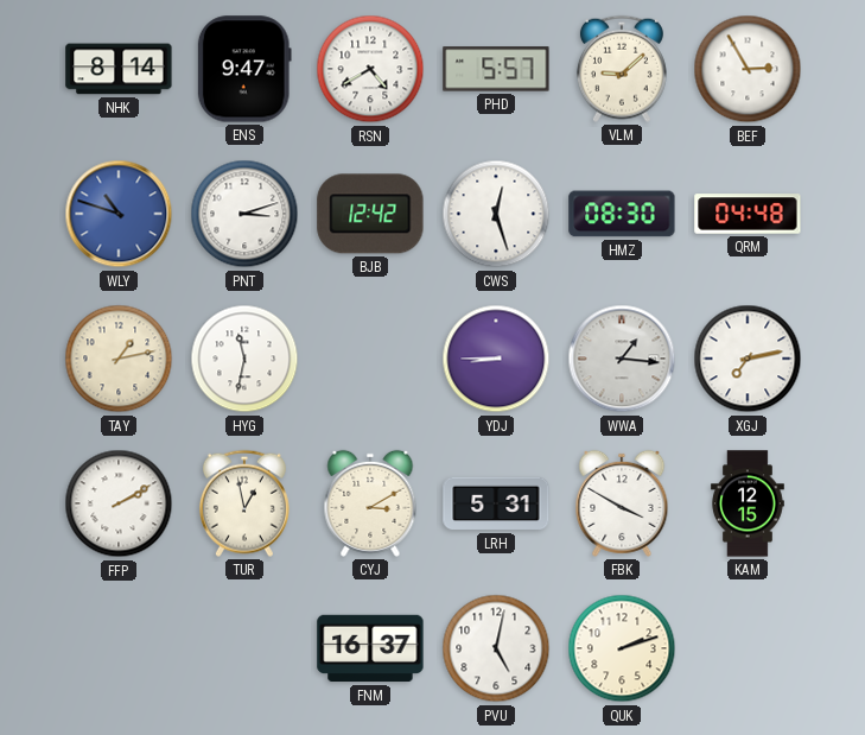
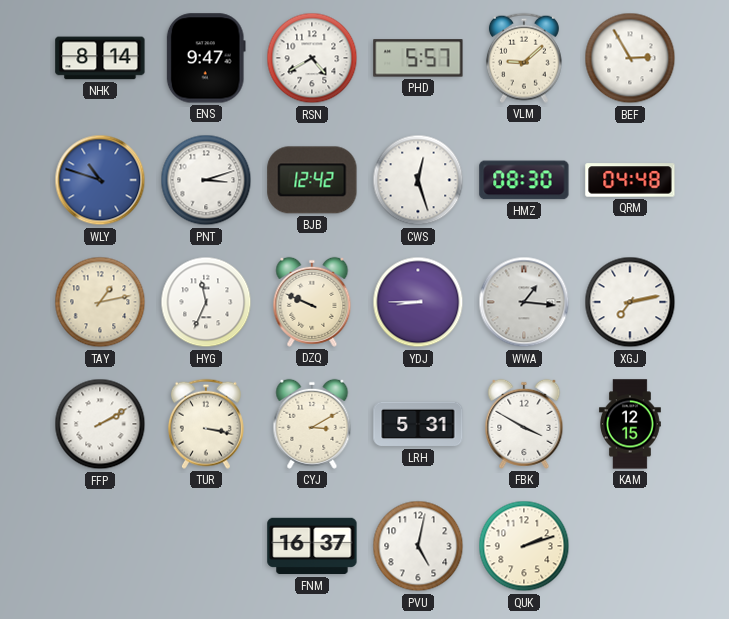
HYG: 11:32 -> 11:34 (206, 302)
DZQ: none -> 9:49 (312, 302)
TUR: 12:58 -> 3:17 (206, 424)
